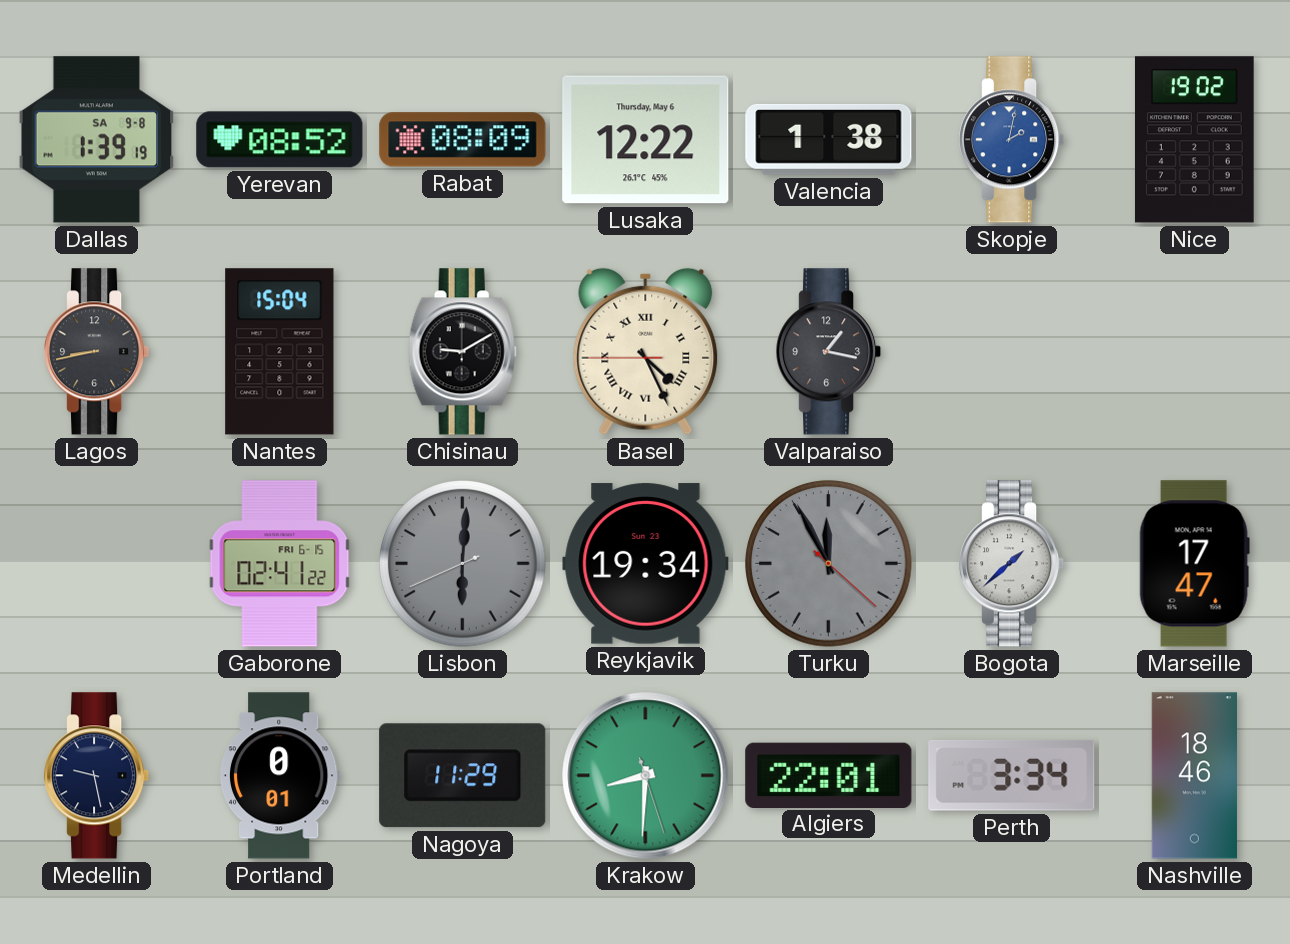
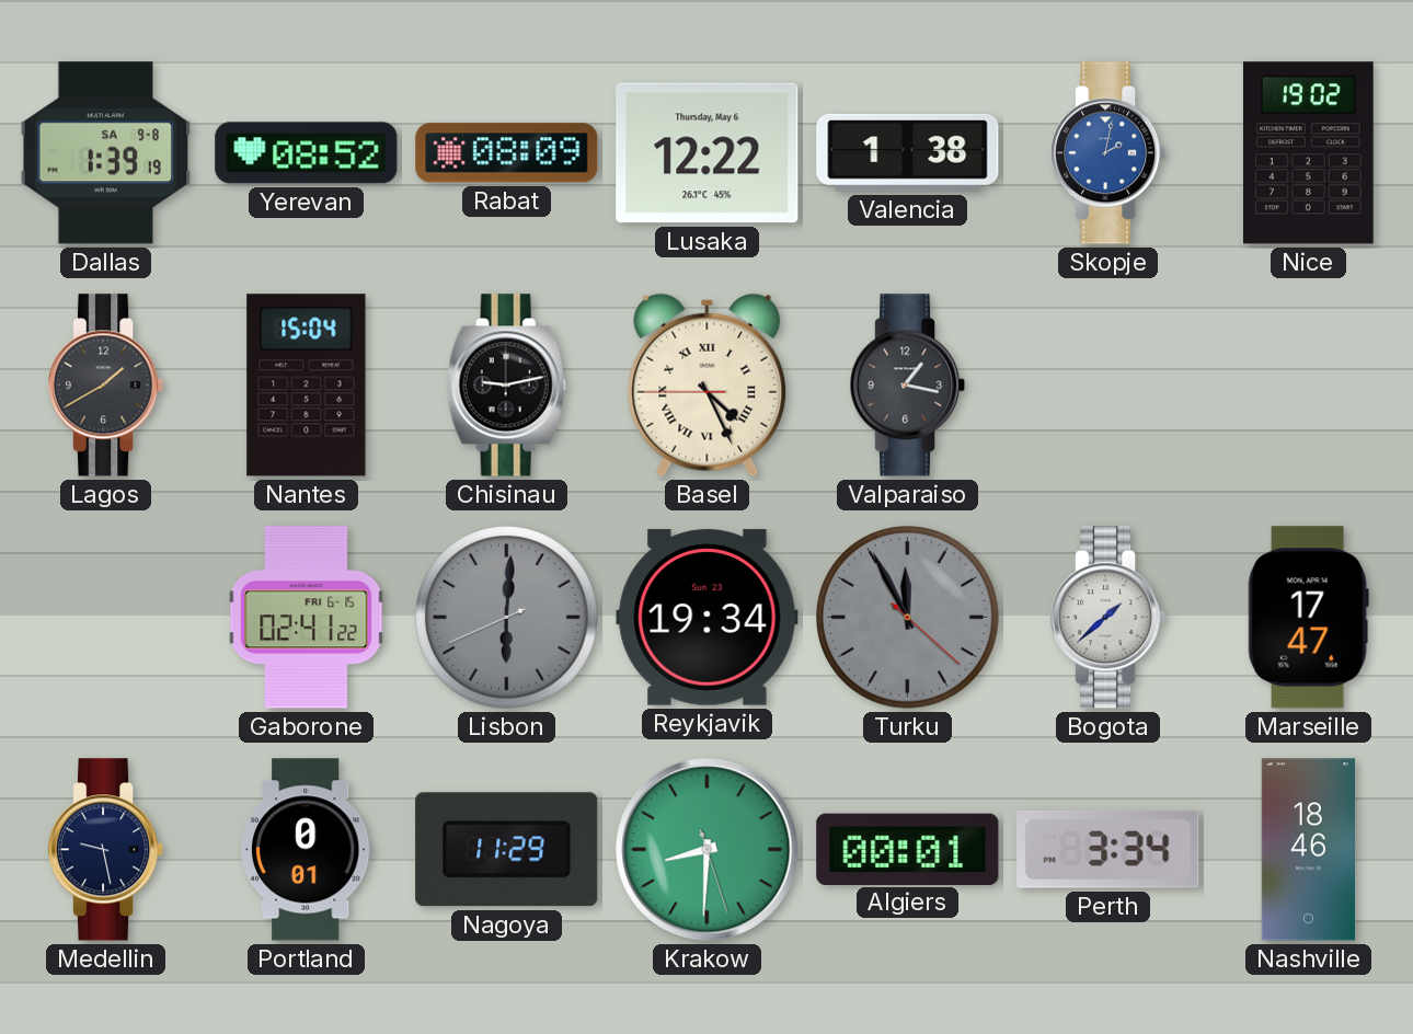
Lagos: 8:43 -> 1:40 (107, 386)
Chisinau: 9:10 -> 9:13 (506, 386)
Algiers: 22:01 -> 00:01 (908, 849)
